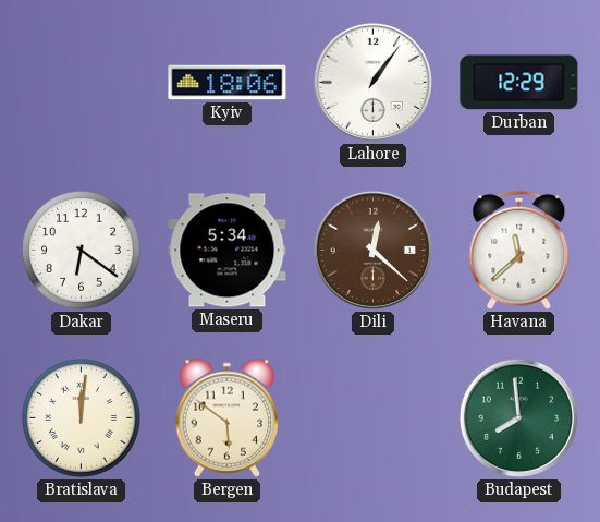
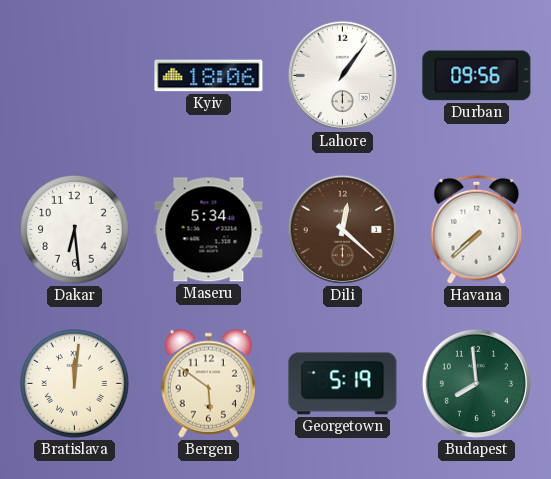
Durban: 12:29 -> 09:56 (477, 76)
Dakar: 6:21 -> 6:29 (75, 230)
Havana: 11:38 -> 7:38 (477, 229)
Georgetown: none -> 5:19 (343, 384)
